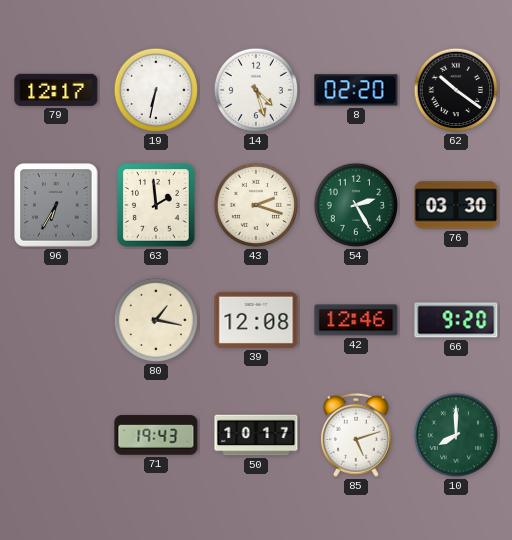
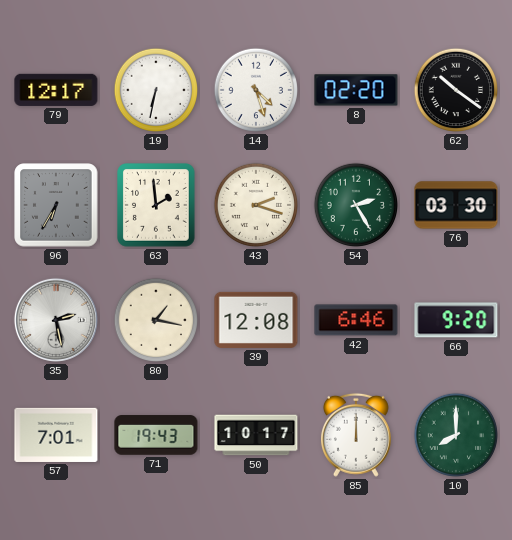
35: none -> 2:28 (56, 320)
42: 12:46 -> 6:46 (356, 320)
57: none -> 7:01 (56, 435)
85: 5:12 -> 12:00 (356, 435)
